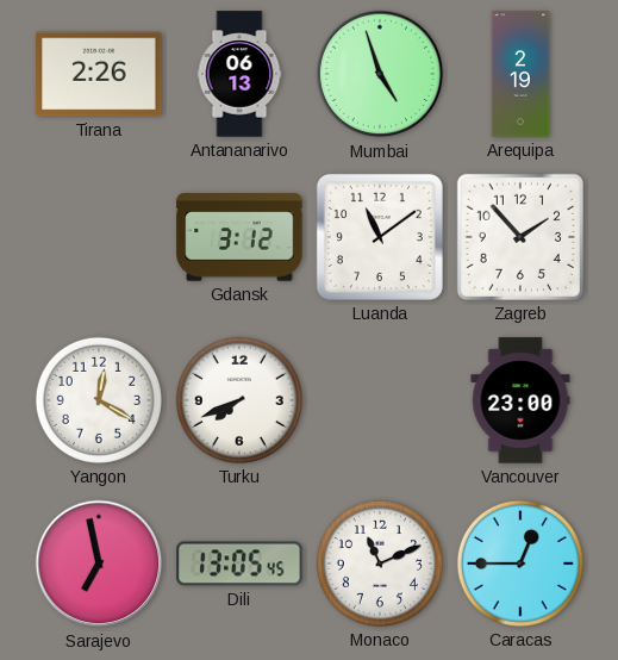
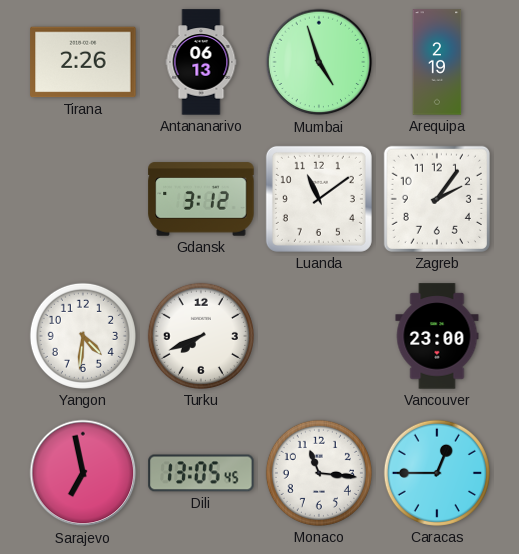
Zagreb: 1:53 -> 2:06 (437, 199)
Yangon: 12:20 -> 4:31 (83, 336)
Monaco: 11:11 -> 11:16 (319, 473)
